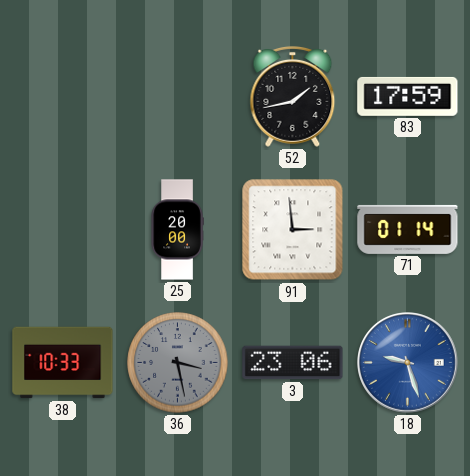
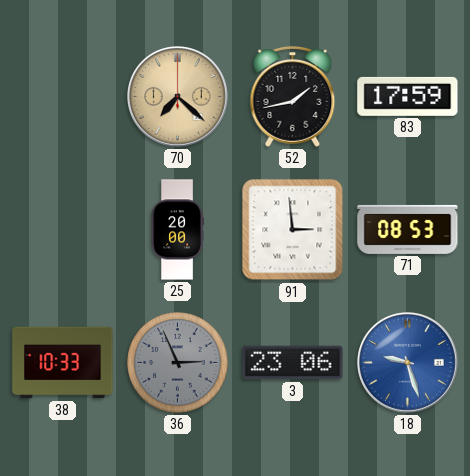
70: none -> 7:22 (178, 97)
71: 01:14 -> 08:53 (408, 229)
36: 3:28 -> 2:56 (178, 363)
